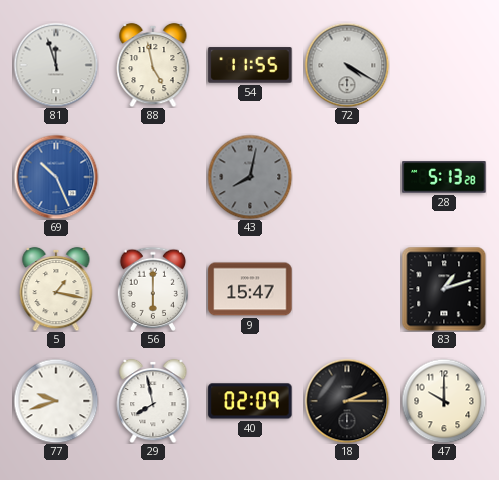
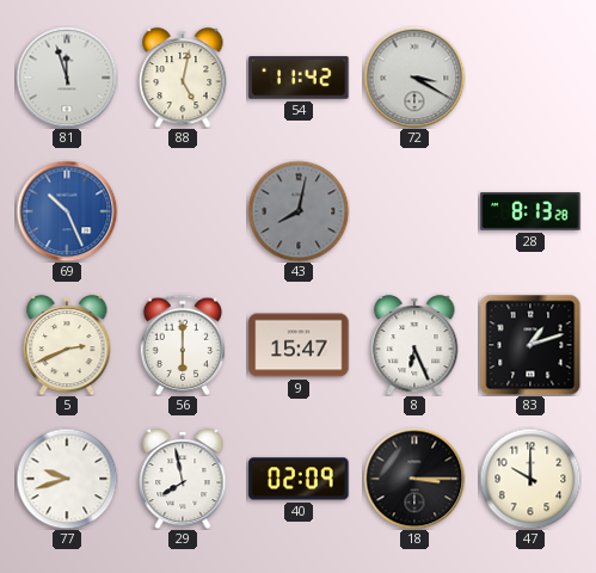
88: 4:58 -> 5:02 (183, 78)
54: 11:55 -> 11:42 (299, 78)
72: 4:20 -> 3:20 (414, 78)
28: 5:13 -> 8:13 (530, 211)
5: 1:17 -> 2:41 (67, 345)
8: none -> 6:26 (414, 345)
18: 2:15 -> 3:15 (414, 479)
